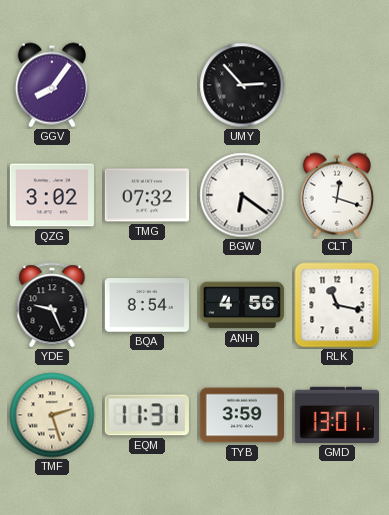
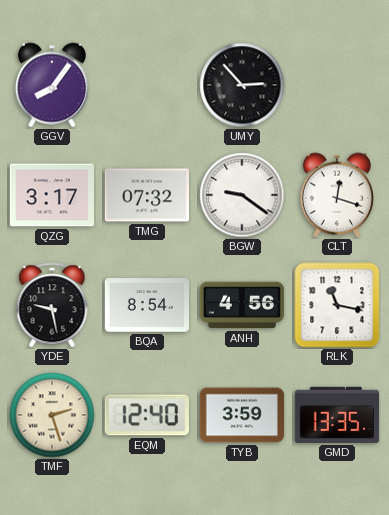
QZG: 3:02 -> 3:17 (51, 195)
BGW: 6:21 -> 9:21 (242, 195)
YDE: 9:26 -> 9:28 (52, 305)
EQM: 11:31 -> 12:40 (147, 415)
GMD: 13:01 -> 13:35 (337, 415)
